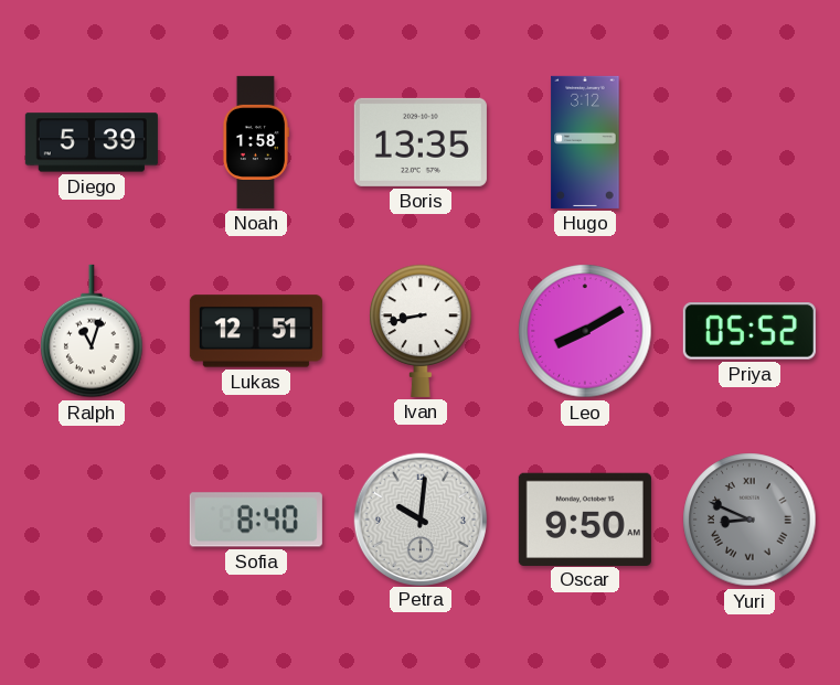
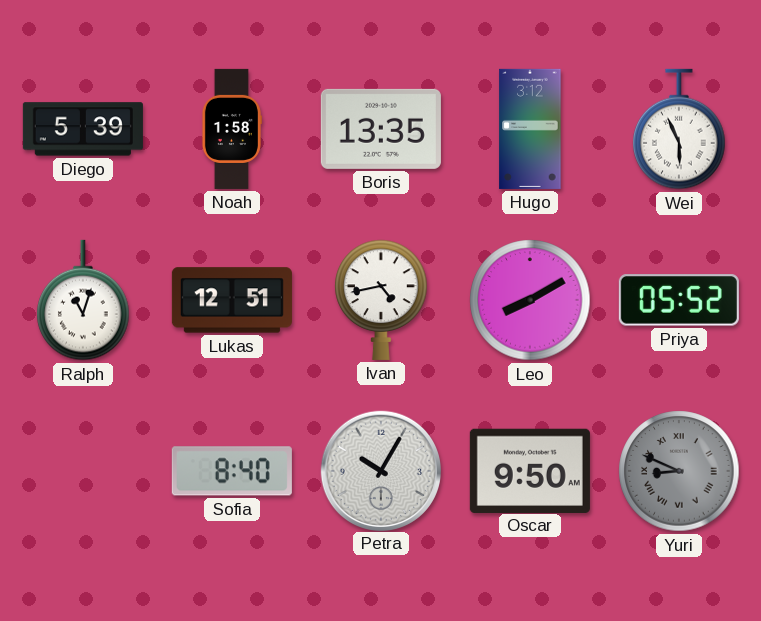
Wei: none -> 5:56 (679, 129)
Ivan: 8:43 -> 4:43 (381, 300)
Petra: 10:01 -> 10:05 (380, 470)
